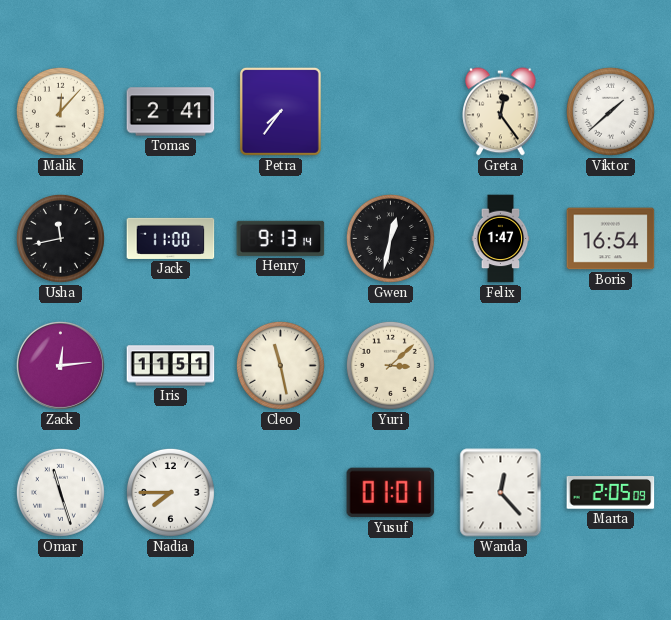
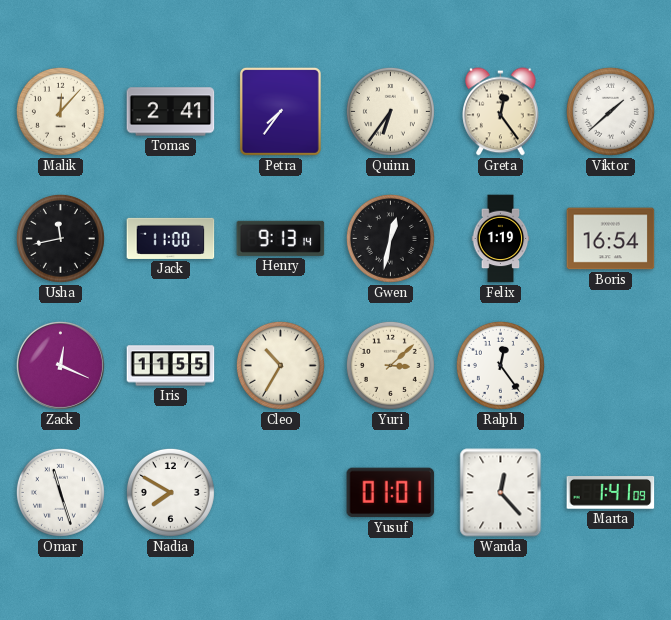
Quinn: none -> 6:36 (390, 111)
Felix: 1:47 -> 1:19 (501, 239)
Zack: 12:14 -> 12:19 (60, 365)
Iris: 11:51 -> 11:55 (171, 366)
Cleo: 11:28 -> 10:35 (280, 365)
Ralph: none -> 12:24 (500, 365)
Nadia: 7:45 -> 7:50 (170, 492)
Marta: 2:05 -> 1:41 (611, 493)
